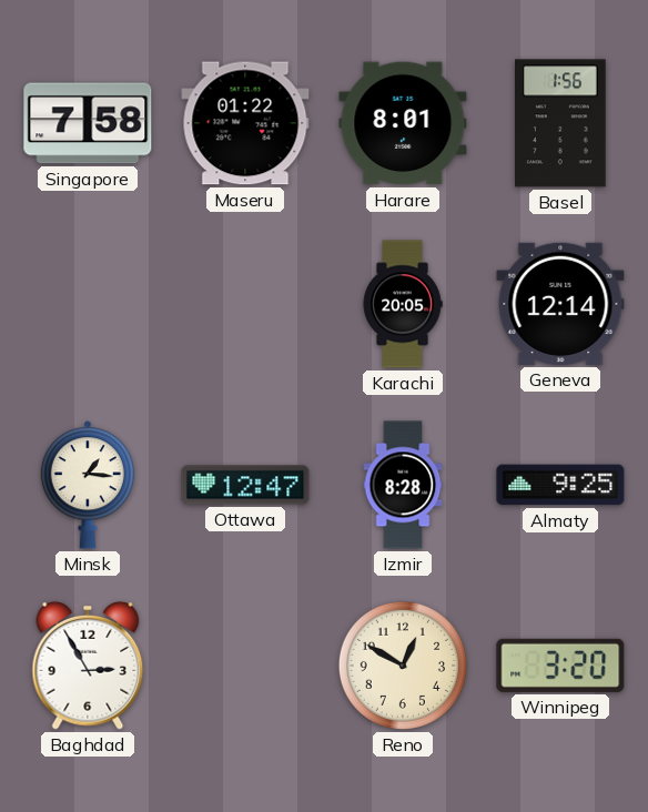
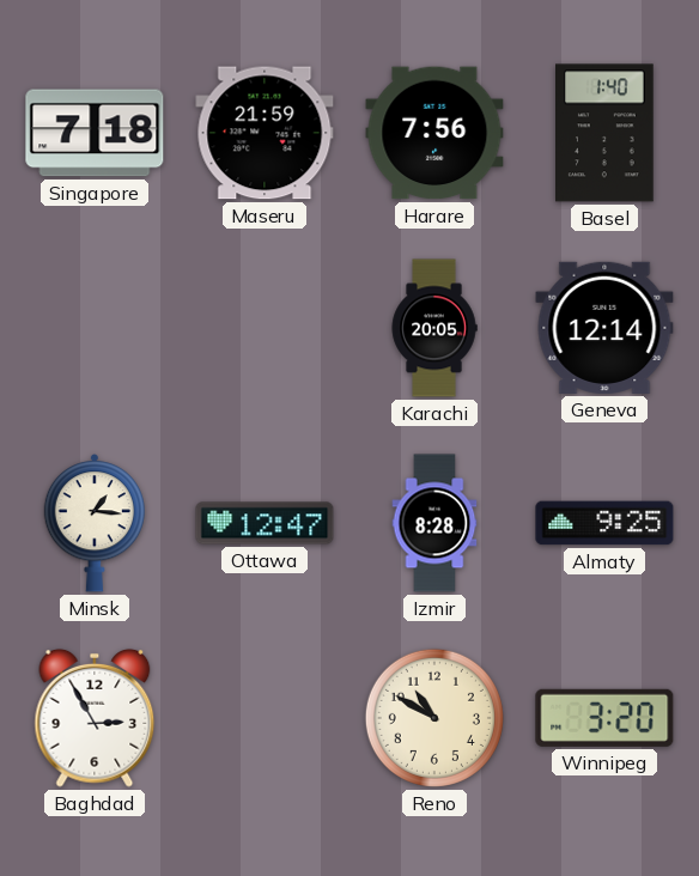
Singapore: 7:58 -> 7:18 (95, 133)
Maseru: 01:22 -> 21:59 (265, 133)
Harare: 8:01 -> 7:56 (434, 133)
Basel: 1:56 -> 1:40 (606, 133)
Reno: 12:50 -> 10:50 (434, 718)
